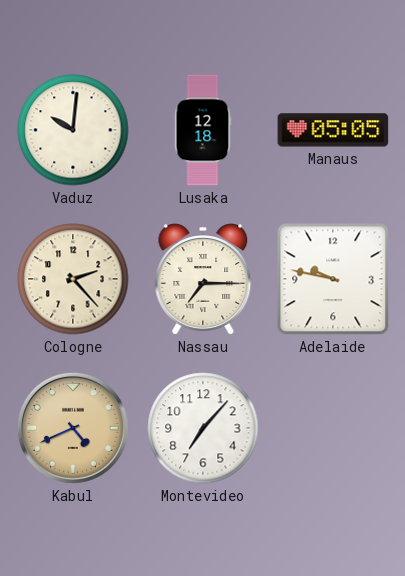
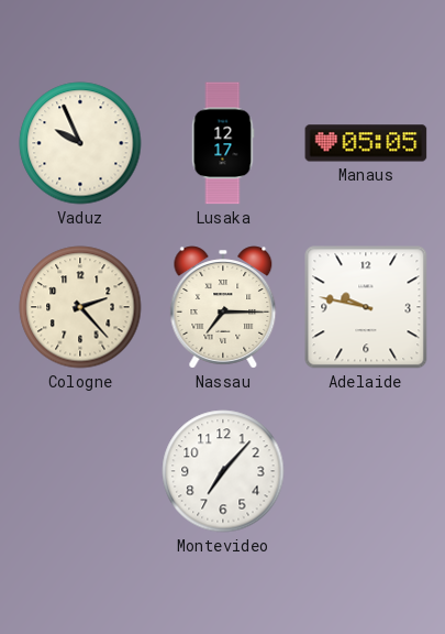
Vaduz: 10:01 -> 9:56 (80, 143)
Lusaka: 12:18 -> 12:17 (223, 143)
Kabul: 4:41 -> none (73, 428)
